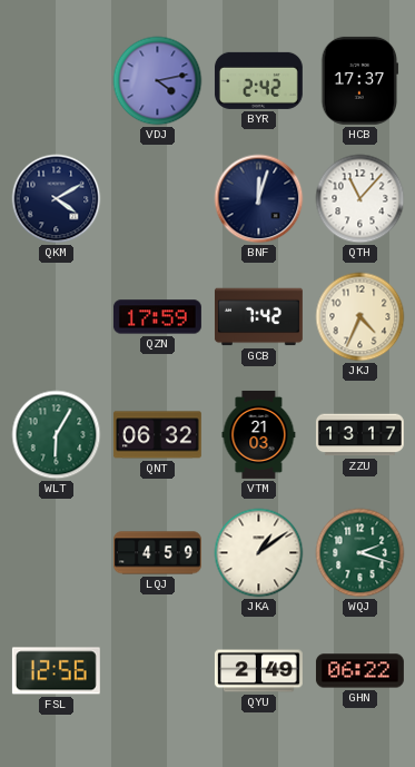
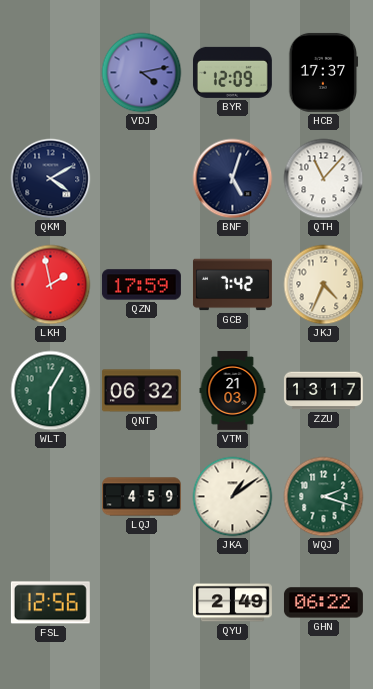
BYR: 2:42 -> 12:09 (232, 72)
BNF: 12:03 -> 5:03 (233, 179)
LKH: none -> 1:58 (51, 285)
